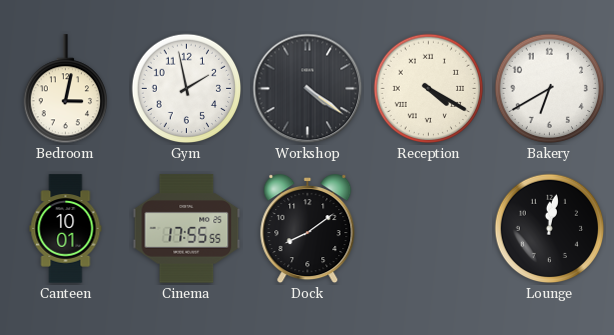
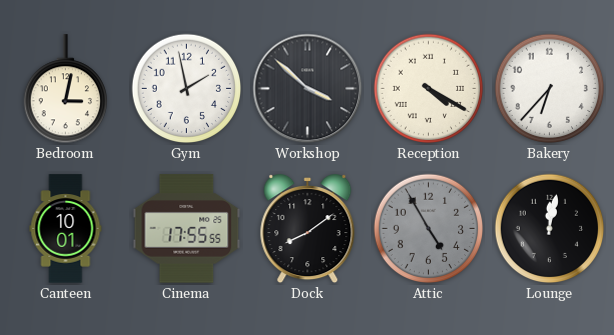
Workshop: 4:21 -> 3:52 (308, 89)
Bakery: 6:40 -> 6:37 (550, 89)
Attic: none -> 4:55 (429, 229)
